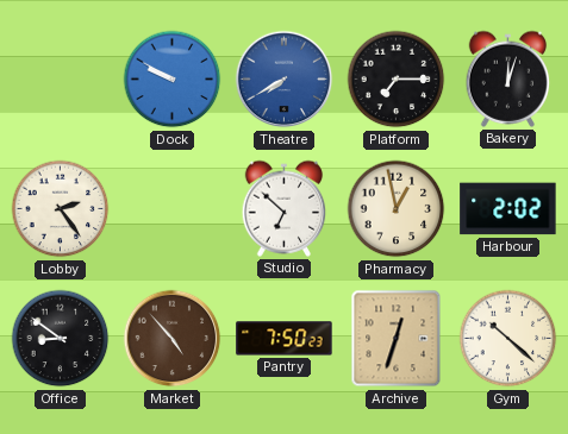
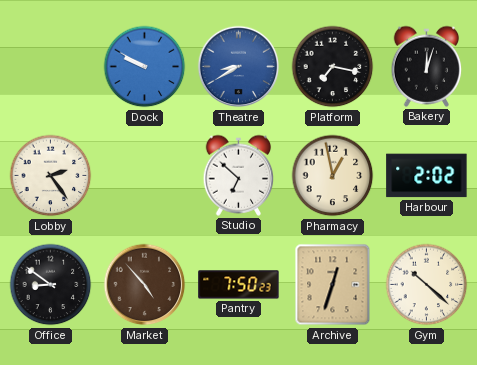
Theatre: 7:40 -> 8:40 (239, 67)
Platform: 7:15 -> 7:17 (333, 67)
